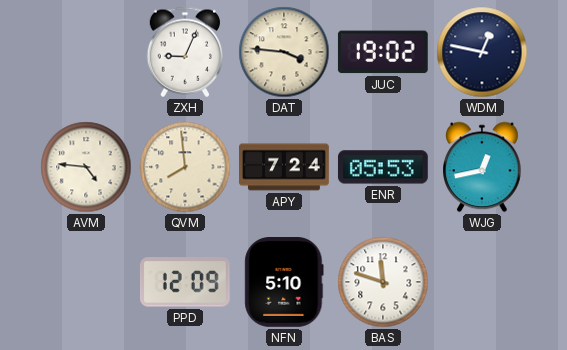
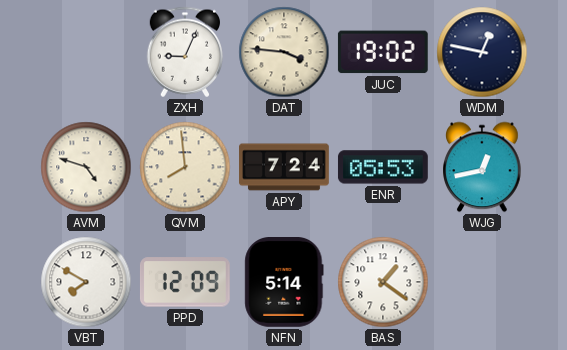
AVM: 4:46 -> 4:48 (86, 167)
VBT: none -> 7:50 (86, 282)
NFN: 5:10 -> 5:14 (284, 283)
BAS: 11:48 -> 1:21 (383, 282)
